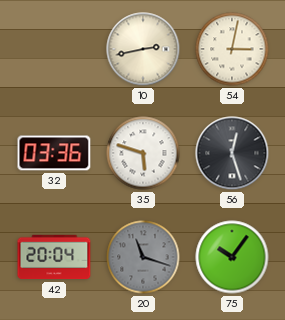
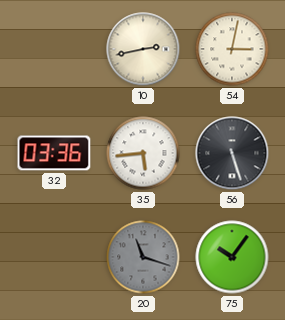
35: 5:48 -> 5:44 (143, 153)
56: 12:27 -> 5:27 (232, 153)
42: 20:04 -> none (54, 257)
